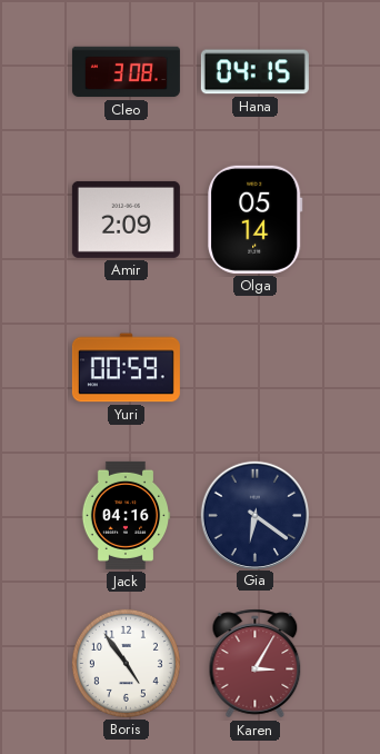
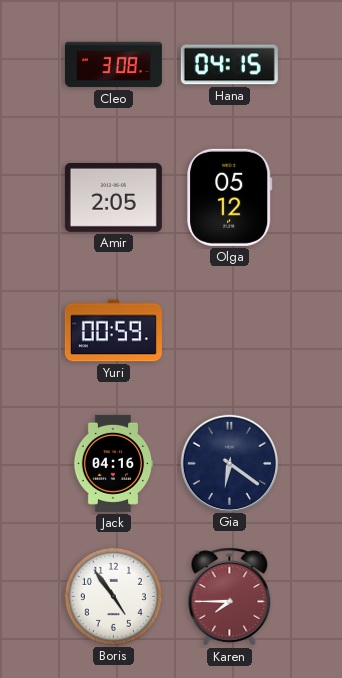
Amir: 2:09 -> 2:05 (113, 197)
Olga: 05:14 -> 05:12 (230, 197)
Karen: 3:05 -> 7:45 (230, 597)
